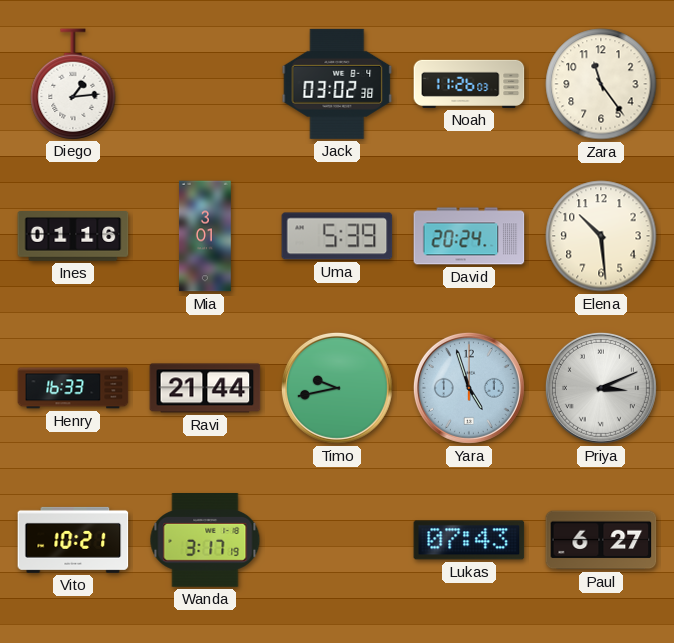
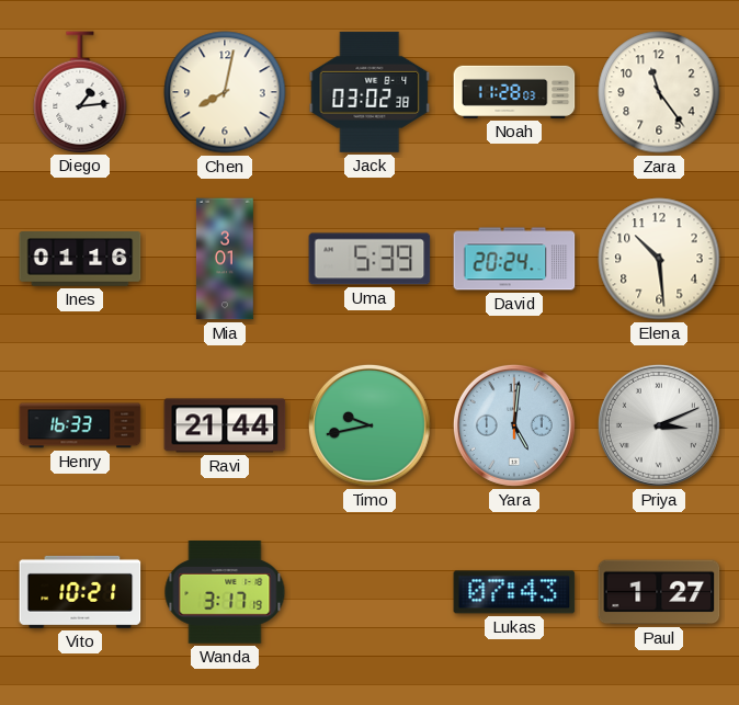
Chen: none -> 8:02 (225, 92)
Noah: 11:26 -> 11:28 (514, 92)
Yara: 4:57 -> 5:01 (514, 425)
Paul: 6:27 -> 1:27 (659, 592)
